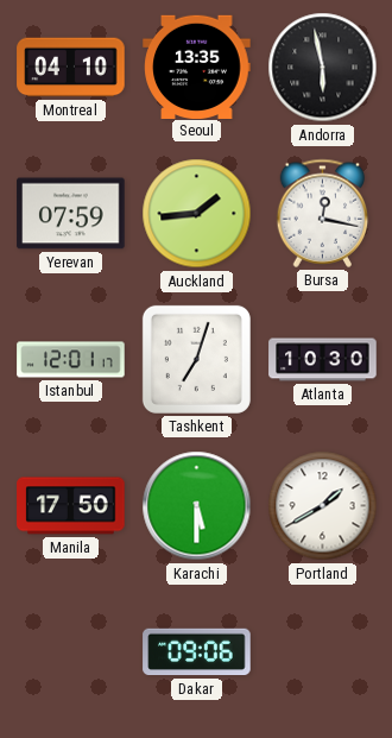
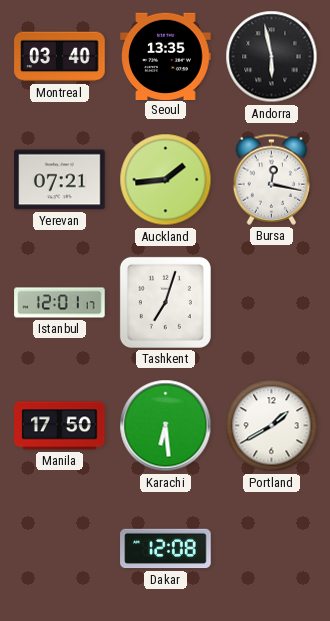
Montreal: 04:10 -> 03:40 (60, 57)
Yerevan: 07:59 -> 07:21 (60, 180)
Atlanta: 10:30 -> none (323, 360)
Karachi: 5:30 -> 6:29 (166, 426)
Dakar: 09:06 -> 12:08 (166, 549)
